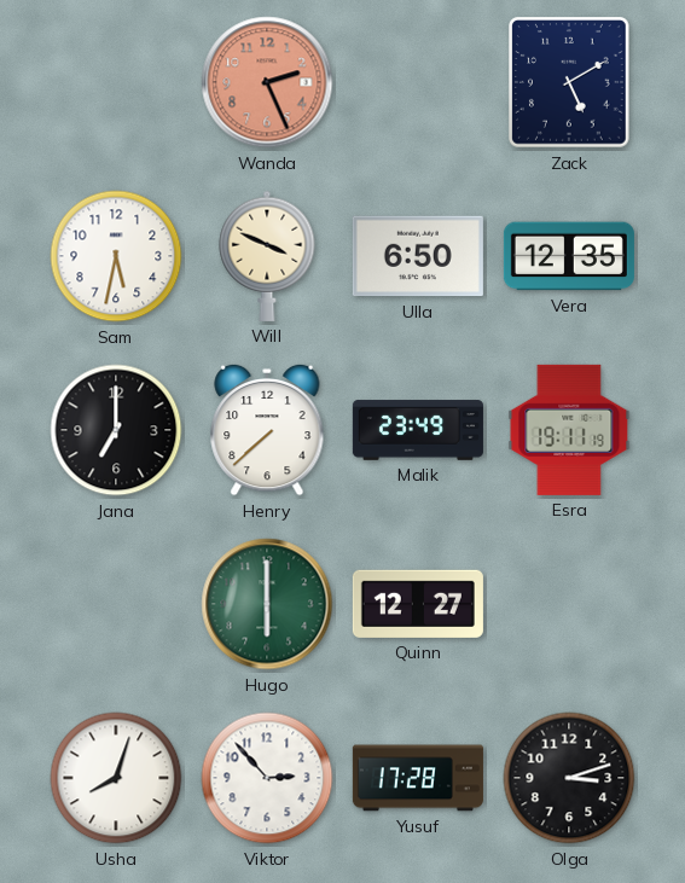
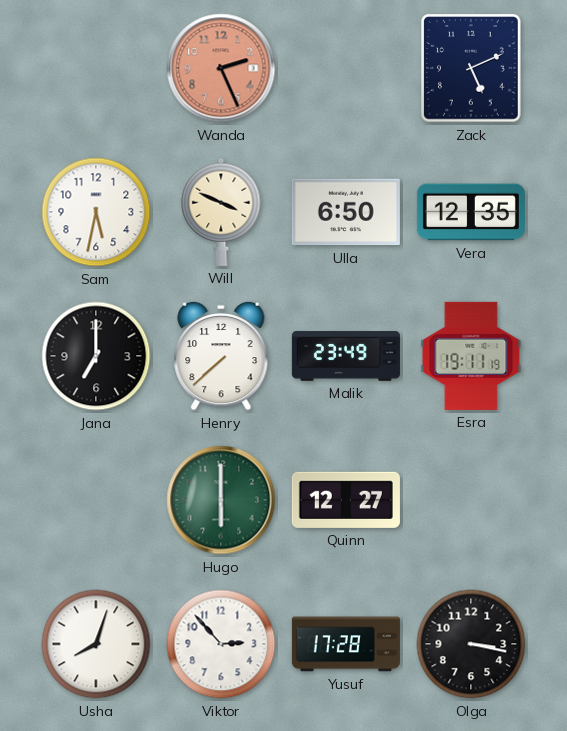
Zack: 5:10 -> 5:11 (472, 68)
Olga: 3:12 -> 3:17 (471, 644)
